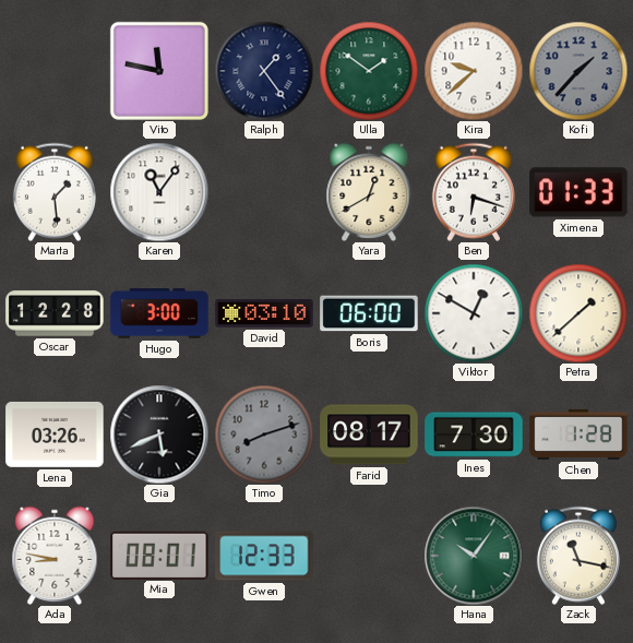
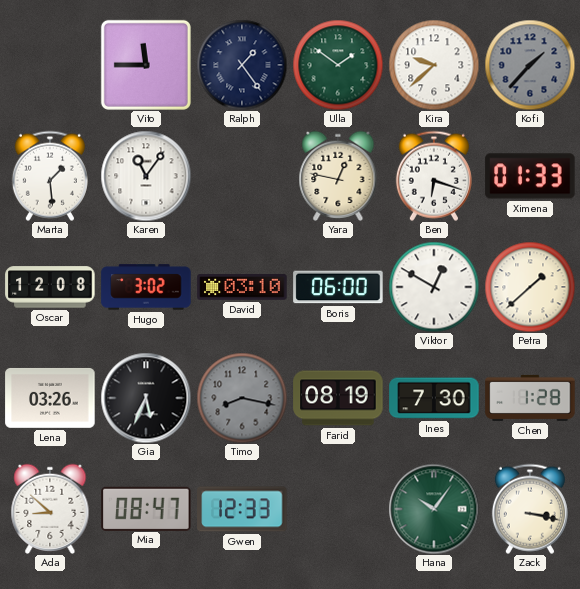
Vito: 11:47 -> 11:45 (146, 65)
Yara: 12:40 -> 12:47 (338, 176)
Oscar: 12:28 -> 12:08 (50, 287)
Hugo: 3:00 -> 3:02 (146, 287)
Gia: 5:41 -> 5:34 (146, 398)
Timo: 8:12 -> 8:17 (242, 398)
Farid: 08:17 -> 08:19 (338, 398)
Ada: 8:47 -> 8:52 (50, 509)
Mia: 08:01 -> 08:47 (146, 508)
Zack: 11:17 -> 3:17 (530, 509)
